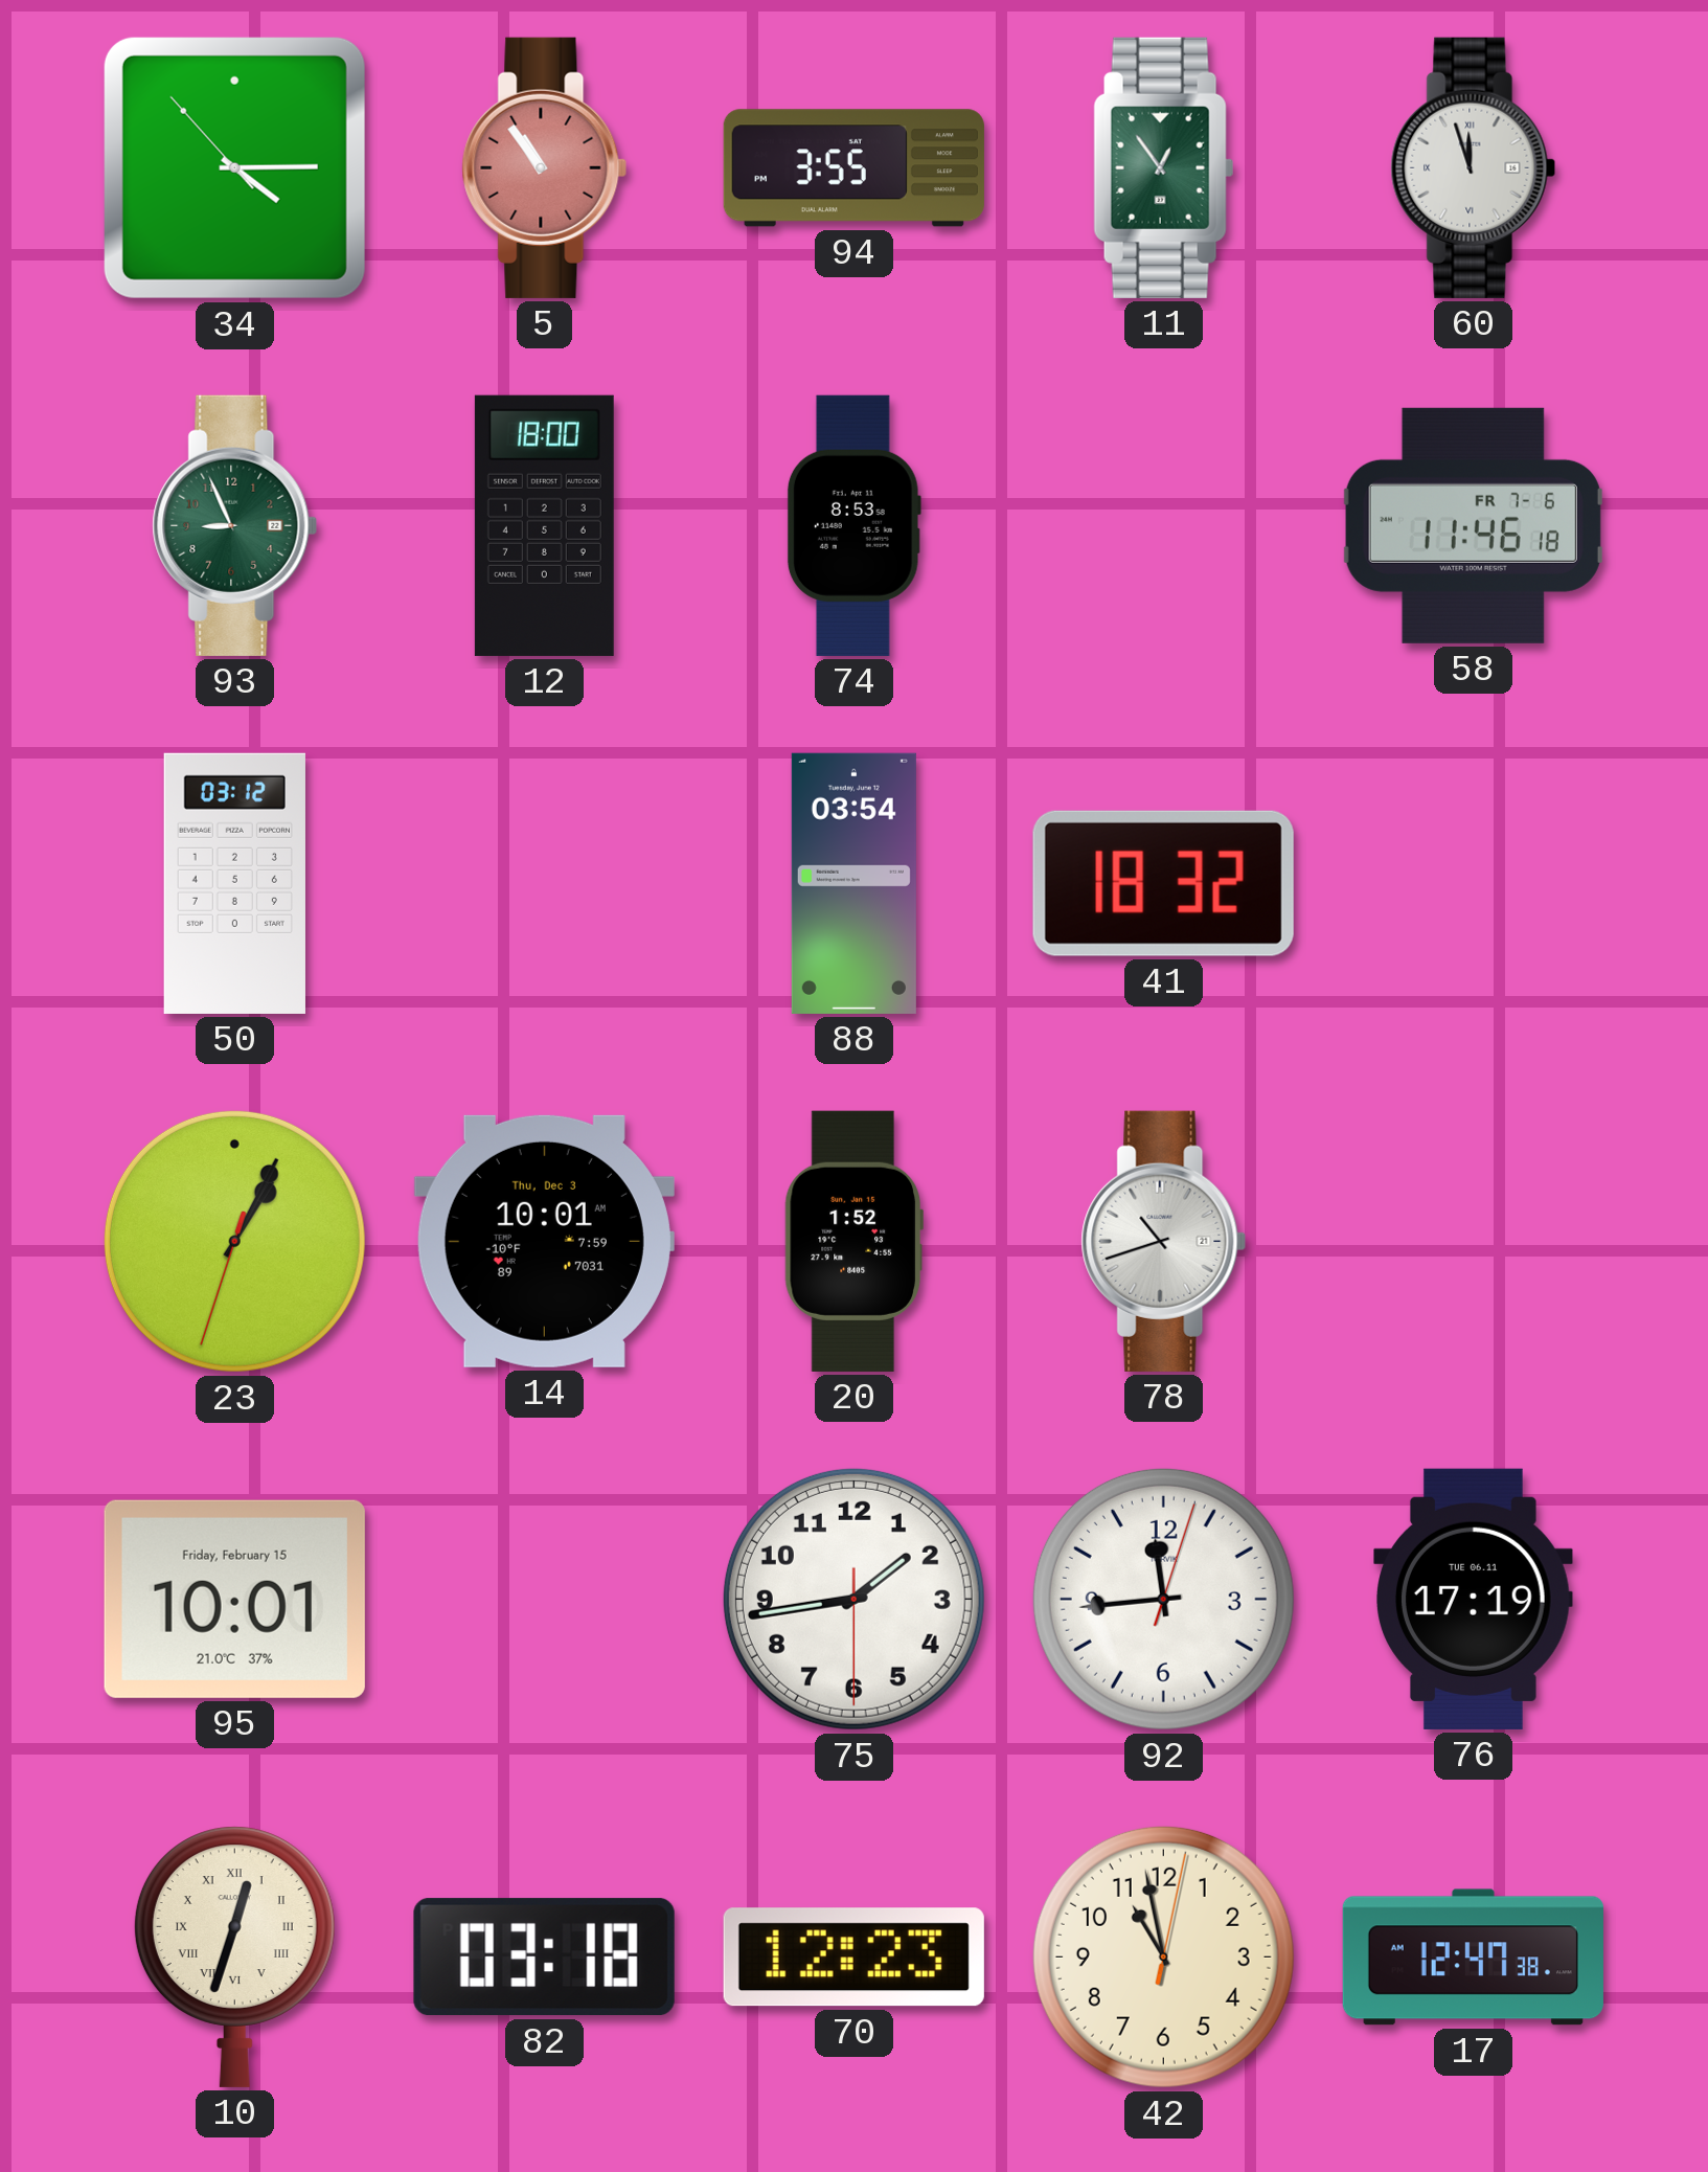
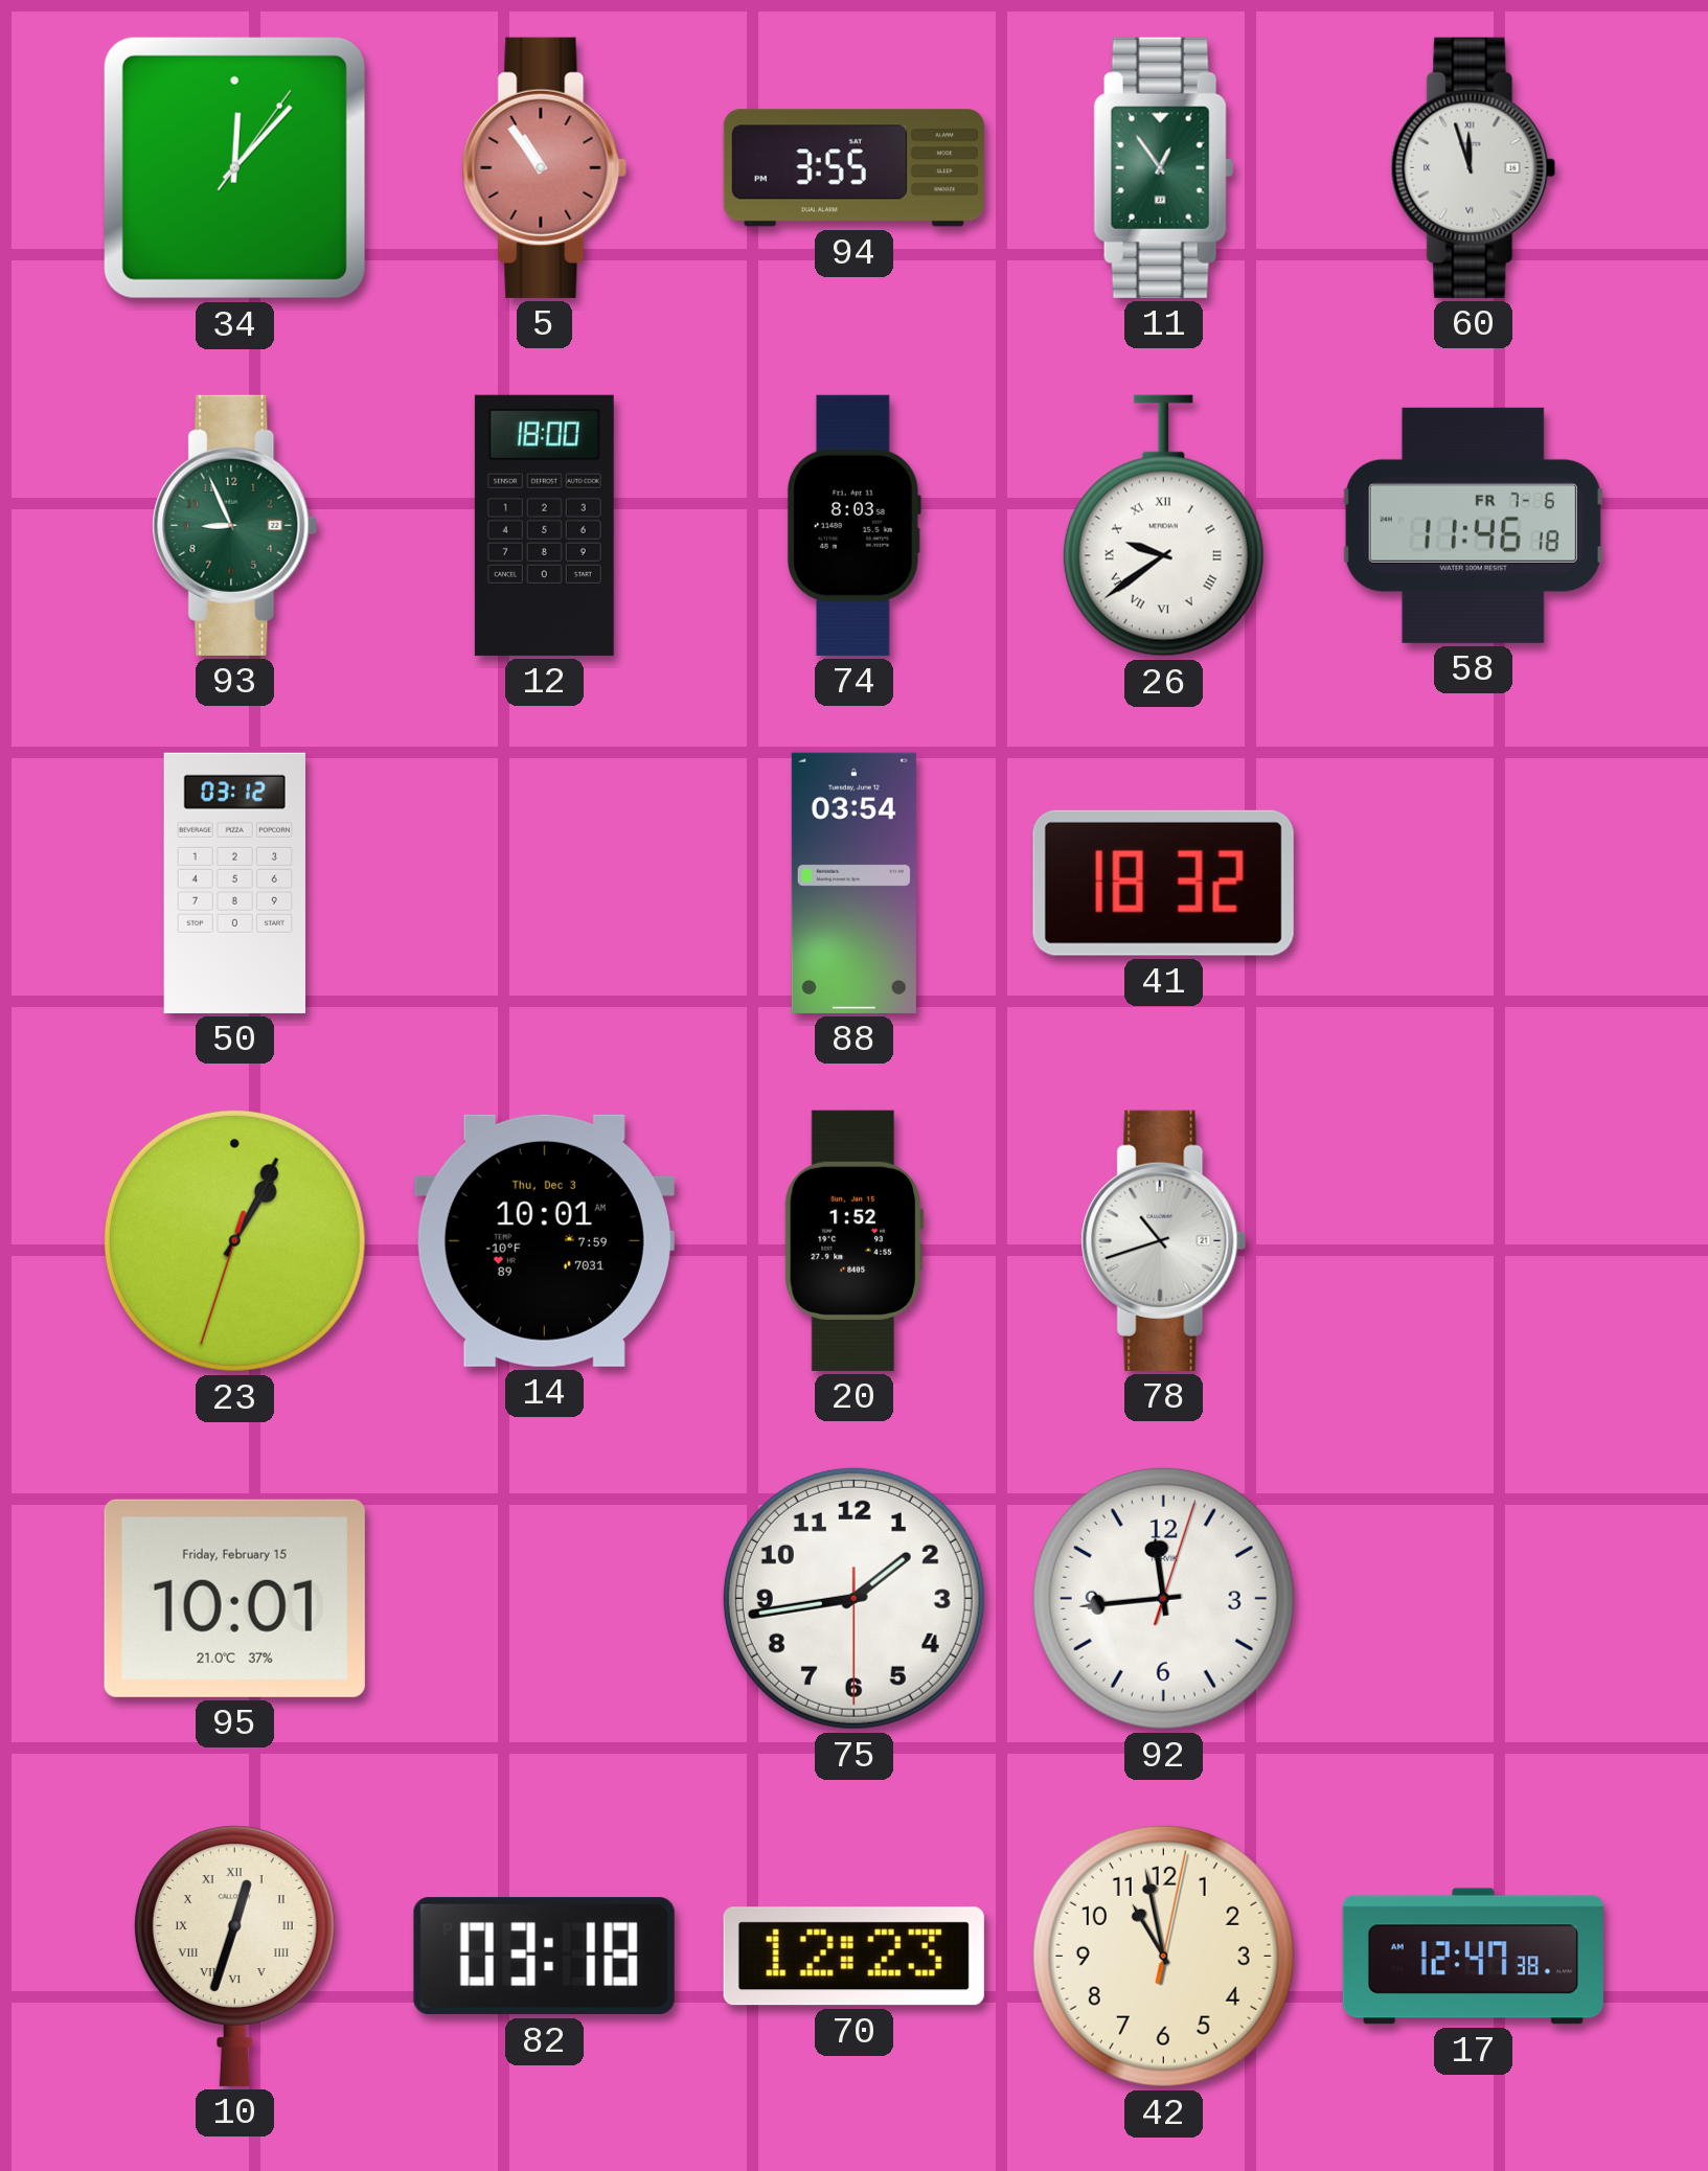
34: 4:14 -> 12:07 (234, 167)
74: 8:53 -> 8:03 (853, 525)
26: none -> 9:39 (1163, 526)
76: 17:19 -> none (1474, 1599)
